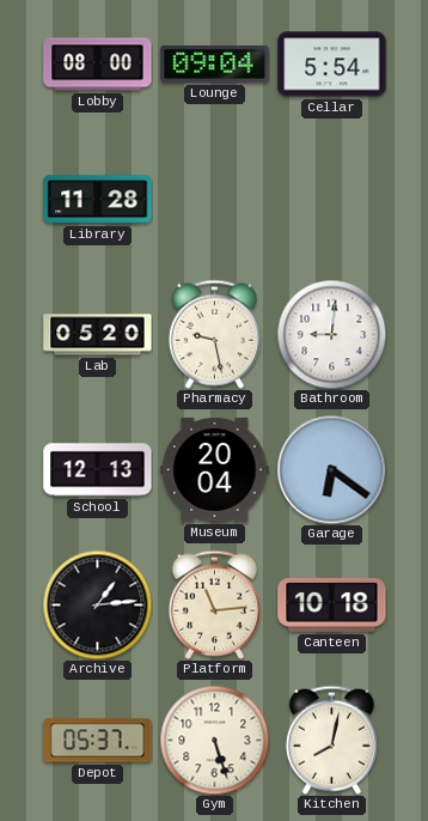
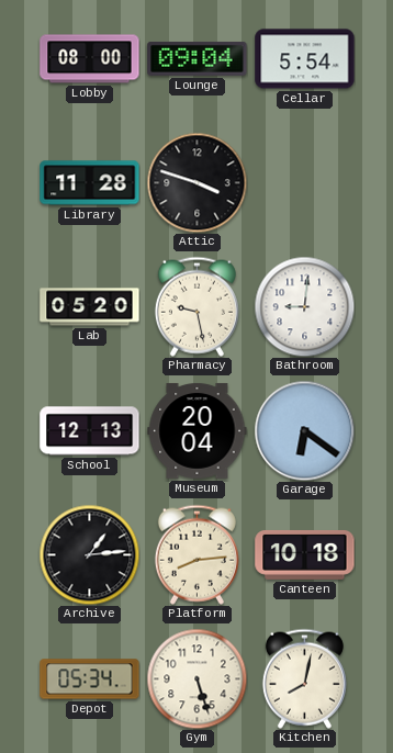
Attic: none -> 3:48 (196, 182)
Platform: 11:14 -> 8:14 (196, 554)
Depot: 05:37 -> 05:34 (90, 679)
